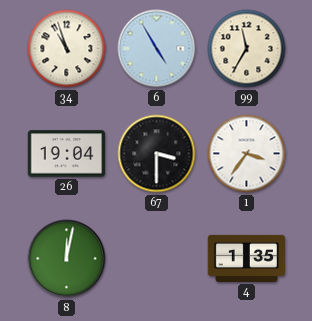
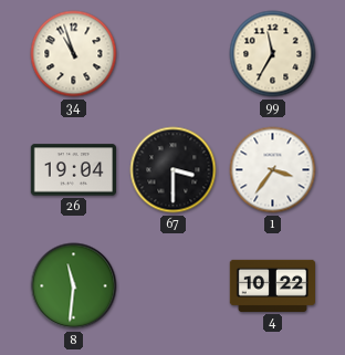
6: 4:55 -> none (157, 49)
8: 12:02 -> 11:31 (74, 286)
4: 1:35 -> 10:22 (273, 285)
